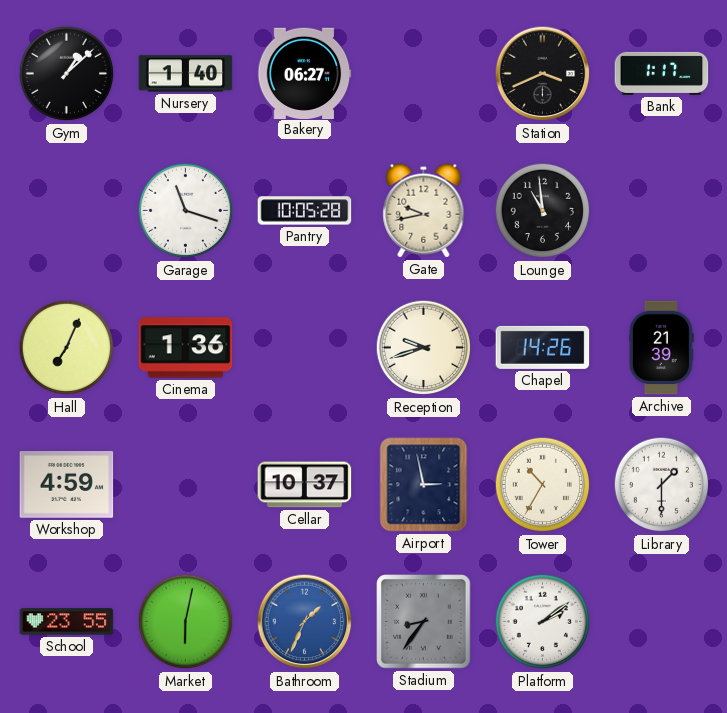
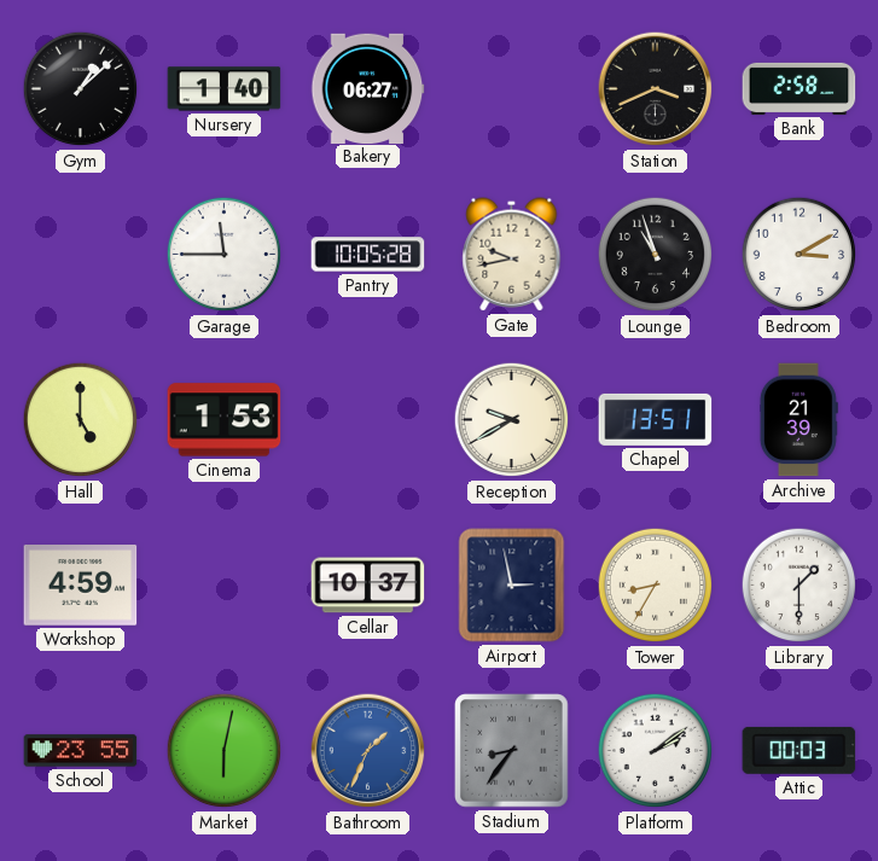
Bank: 1:17 -> 2:58 (799, 88)
Garage: 11:18 -> 11:45 (225, 255)
Lounge: 10:59 -> 10:57 (656, 255)
Bedroom: none -> 3:10 (799, 255)
Hall: 7:04 -> 5:00 (81, 420)
Cinema: 1:36 -> 1:53 (225, 420)
Reception: 9:42 -> 9:40 (512, 420)
Chapel: 14:26 -> 13:51 (656, 419)
Tower: 10:35 -> 8:35 (656, 586)
Attic: none -> 00:03 (799, 750)
